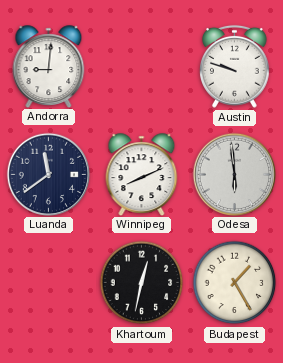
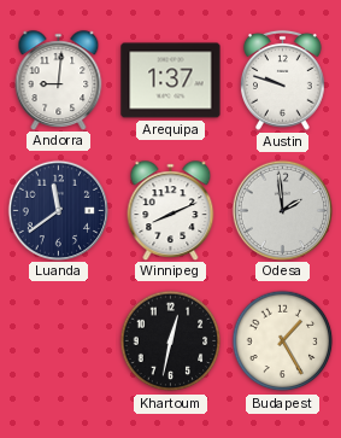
Arequipa: none -> 1:37 (171, 81)
Odesa: 5:59 -> 1:59 (282, 210)
